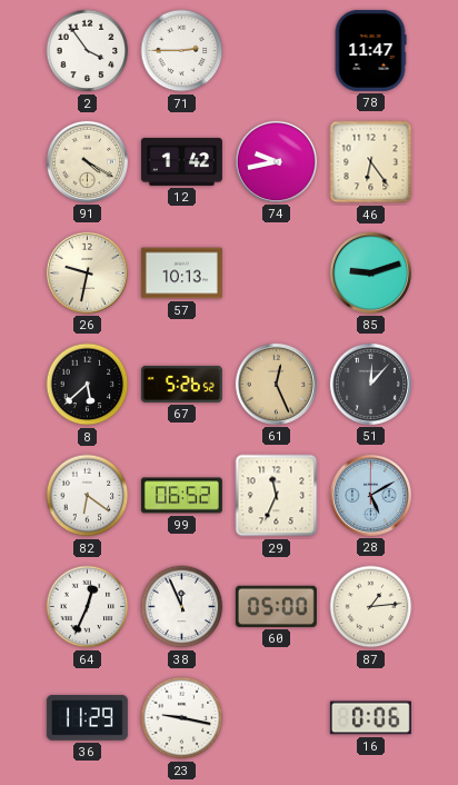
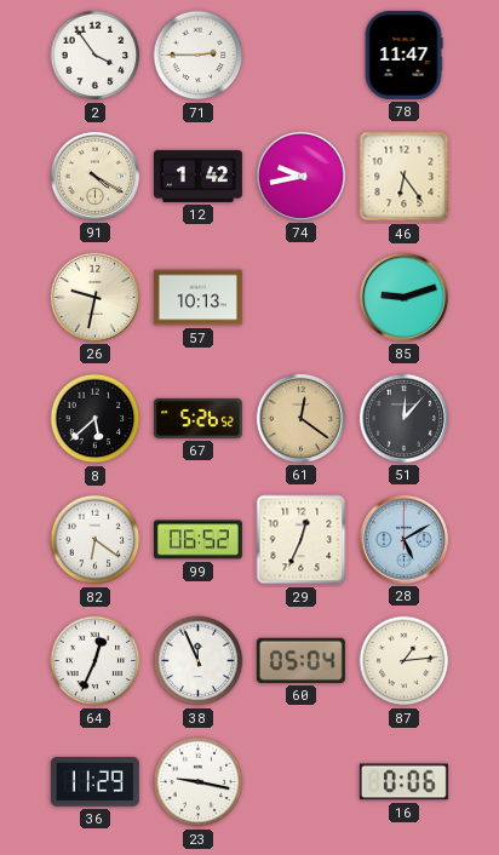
61: 12:26 -> 12:21 (300, 418)
29: 11:34 -> 12:34 (302, 540)
60: 05:00 -> 05:04 (300, 660)
